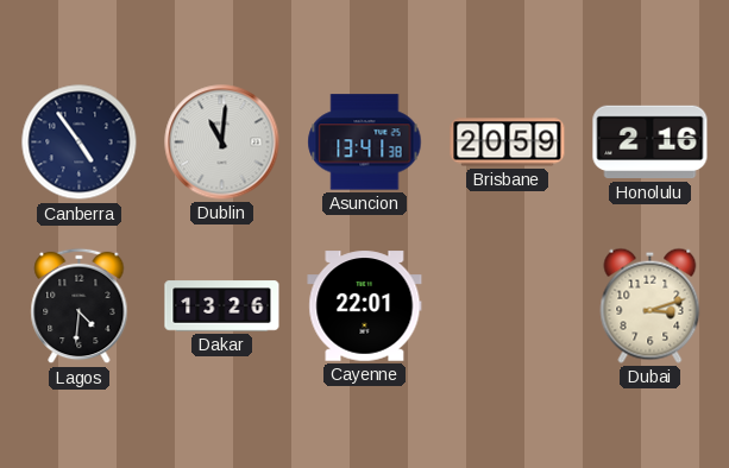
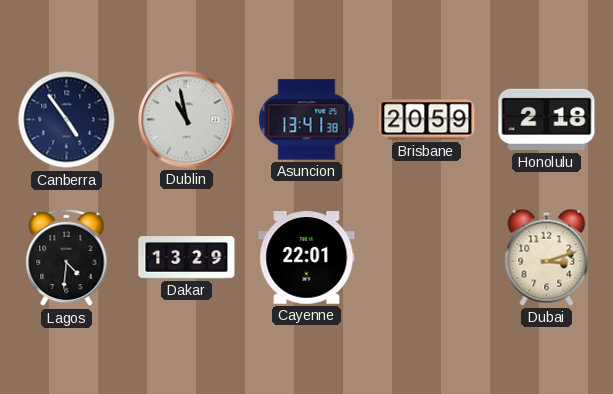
Dublin: 11:01 -> 10:58 (187, 120)
Honolulu: 2:16 -> 2:18 (547, 120)
Dakar: 13:26 -> 13:29 (187, 258)
